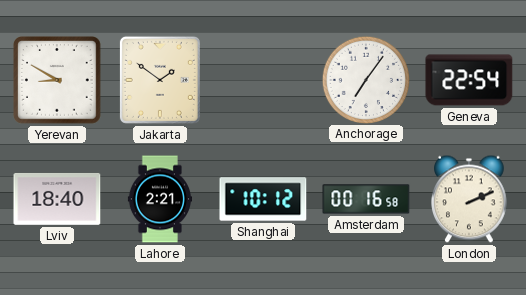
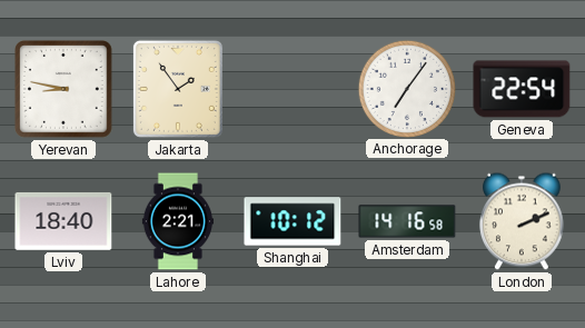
Yerevan: 8:50 -> 8:47 (65, 90)
Jakarta: 1:51 -> 1:54 (178, 89)
Amsterdam: 00:16 -> 14:16 (407, 221)
